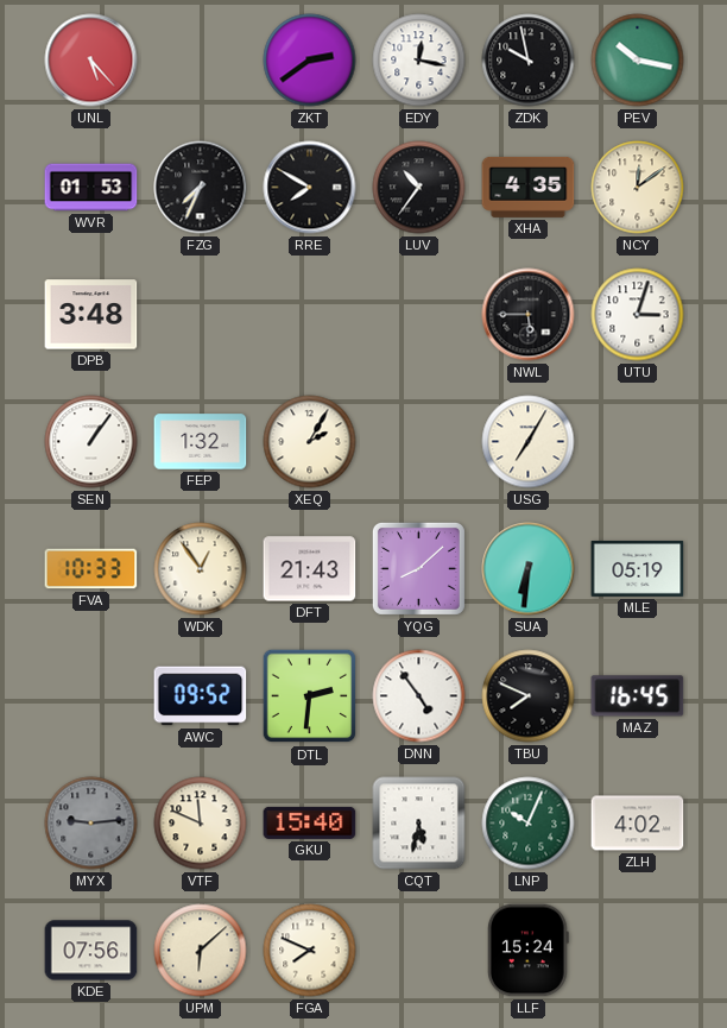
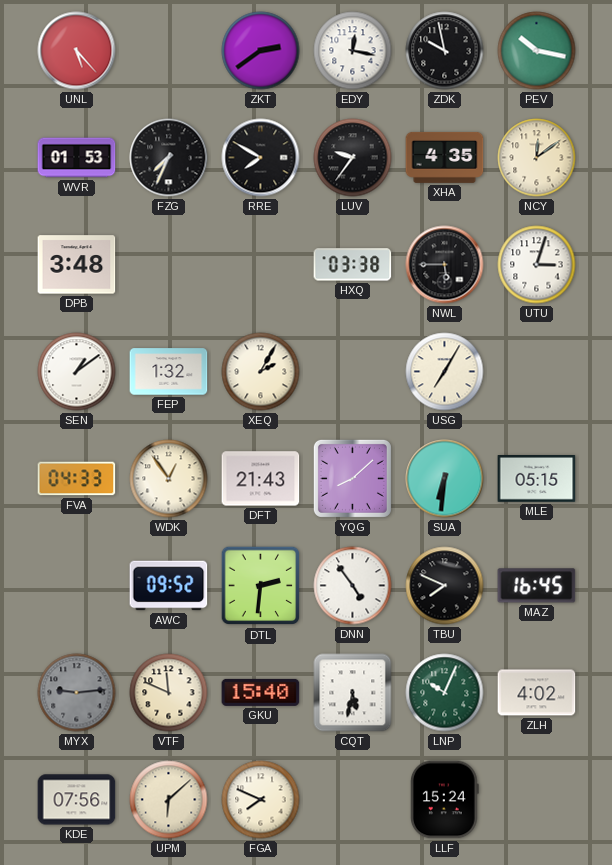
LUV: 10:36 -> 9:36 (353, 158)
HXQ: none -> 03:38 (353, 265)
SEN: 1:06 -> 1:09 (77, 372)
FVA: 10:33 -> 04:33 (77, 479)
MLE: 05:19 -> 05:15 (537, 479)
